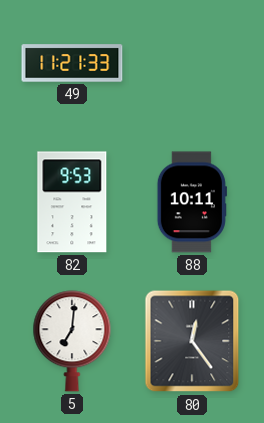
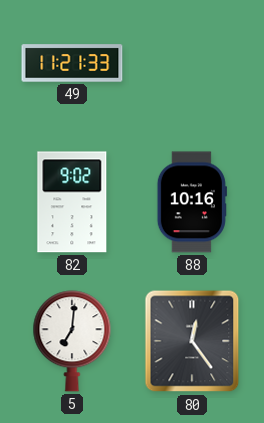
82: 9:53 -> 9:02 (72, 202)
88: 10:11 -> 10:16 (192, 202)
